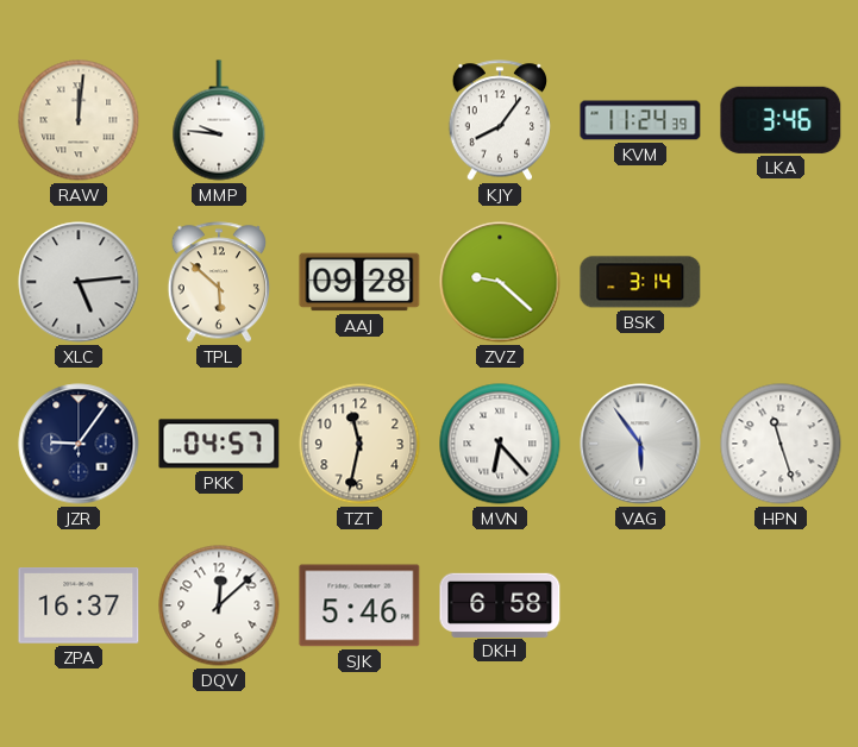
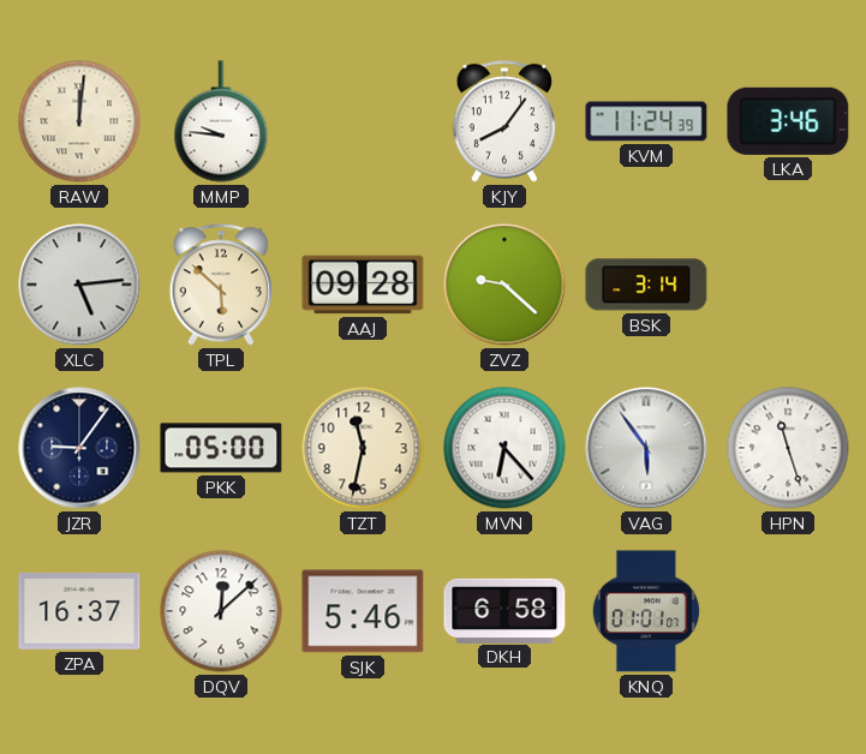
PKK: 04:57 -> 05:00 (221, 448)
KNQ: none -> 01:01 (645, 611)
